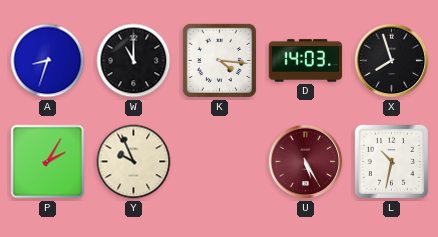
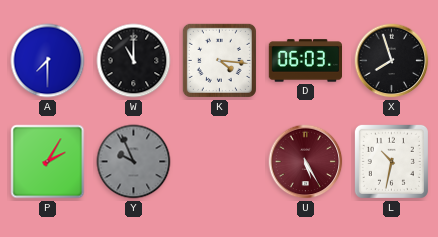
A: 8:33 -> 7:30 (48, 61)
D: 14:03 -> 06:03 (305, 61)
Y dial: cream -> grey (134, 162)
